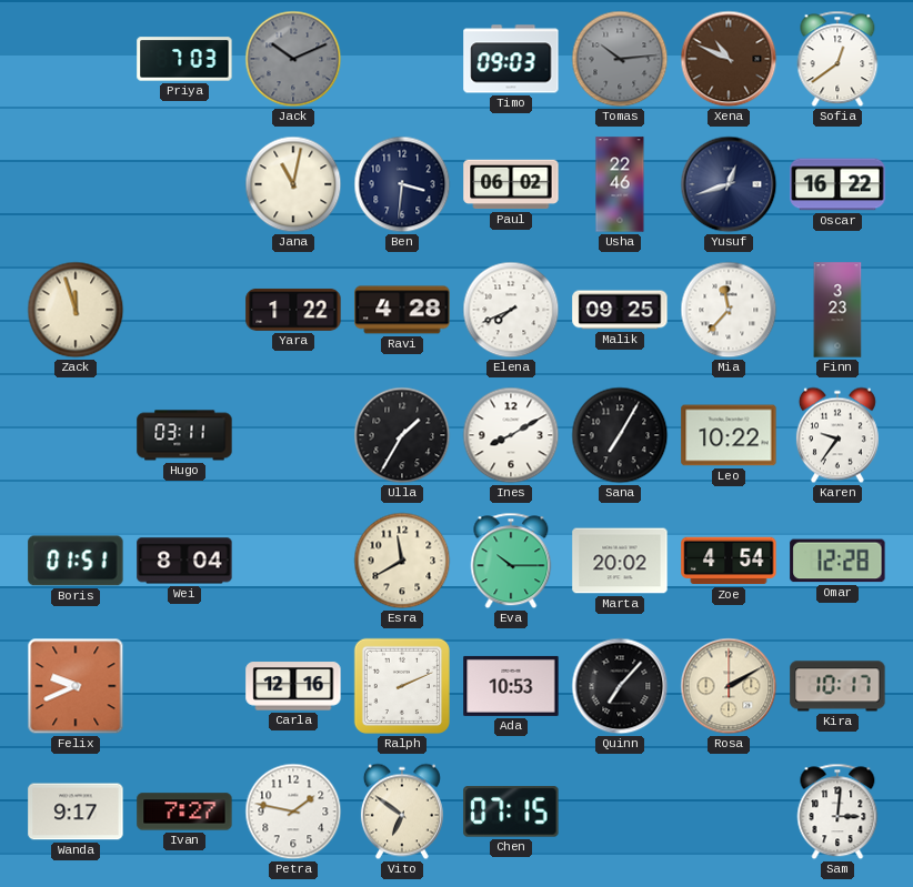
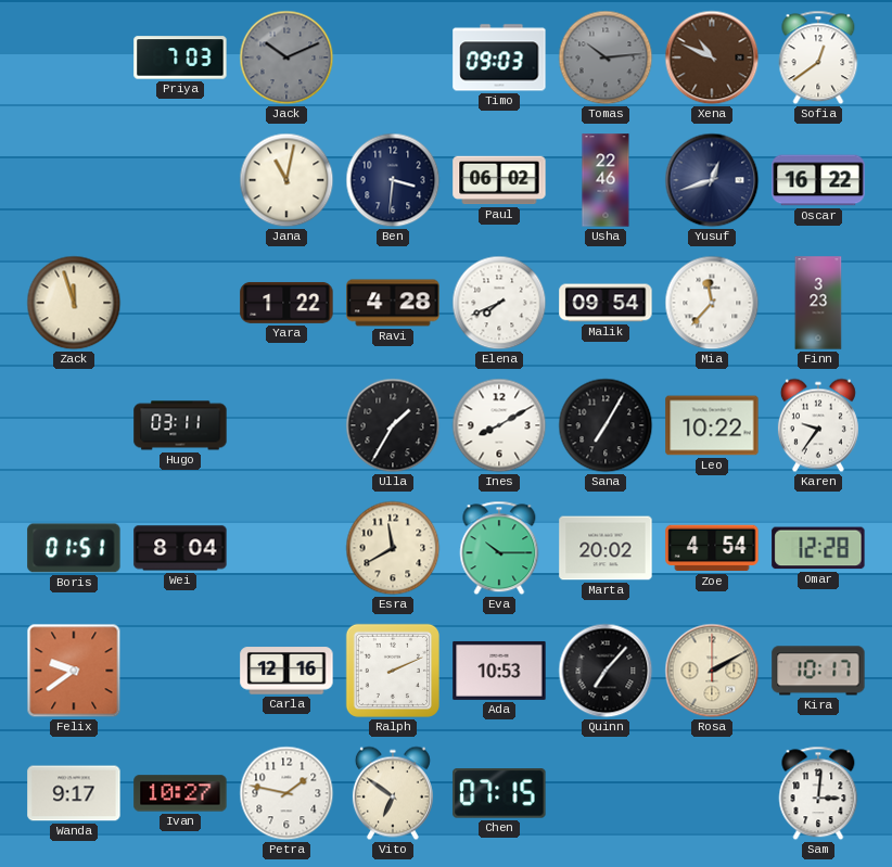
Malik: 09:25 -> 09:54 (606, 303)
Felix: 9:41 -> 9:39 (74, 671)
Ivan: 7:27 -> 10:27 (180, 793)
